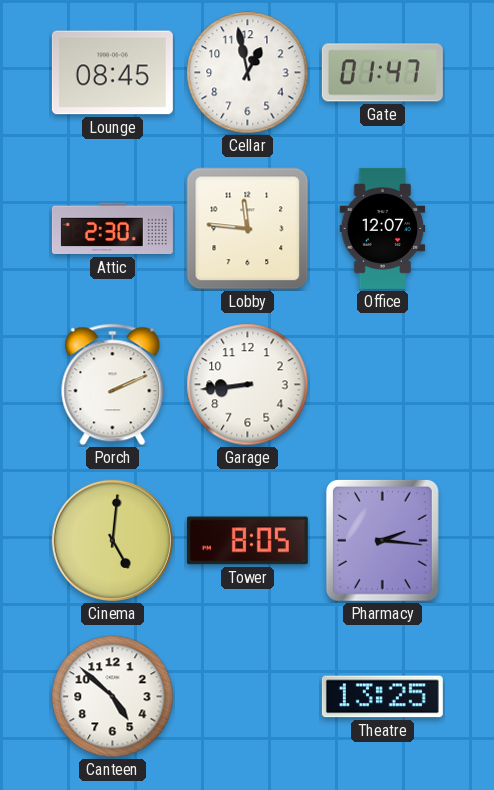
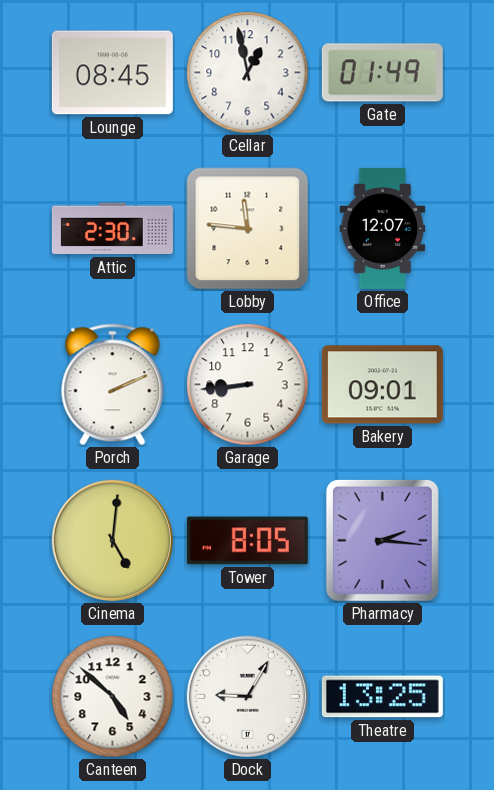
Gate: 01:47 -> 01:49 (382, 73)
Bakery: none -> 09:01 (382, 385)
Dock: none -> 9:05 (247, 696)
